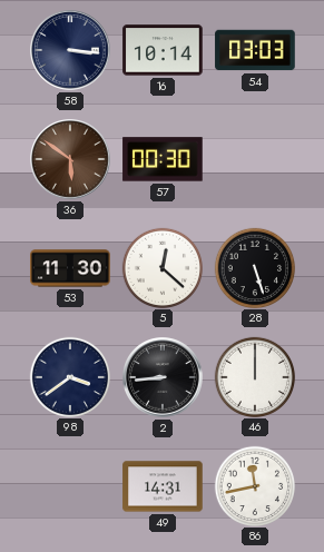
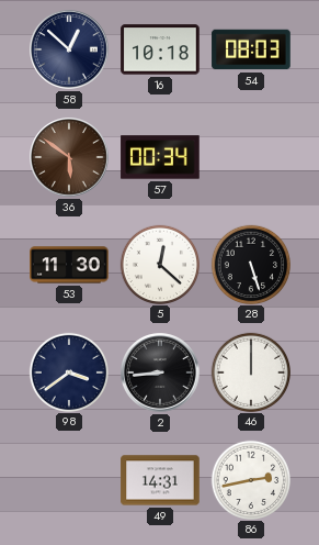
58: 3:16 -> 12:52 (69, 49)
16: 10:14 -> 10:18 (160, 49)
54: 03:03 -> 08:03 (251, 49)
57: 00:30 -> 00:34 (160, 157)
86: 11:43 -> 2:43 (250, 479)
